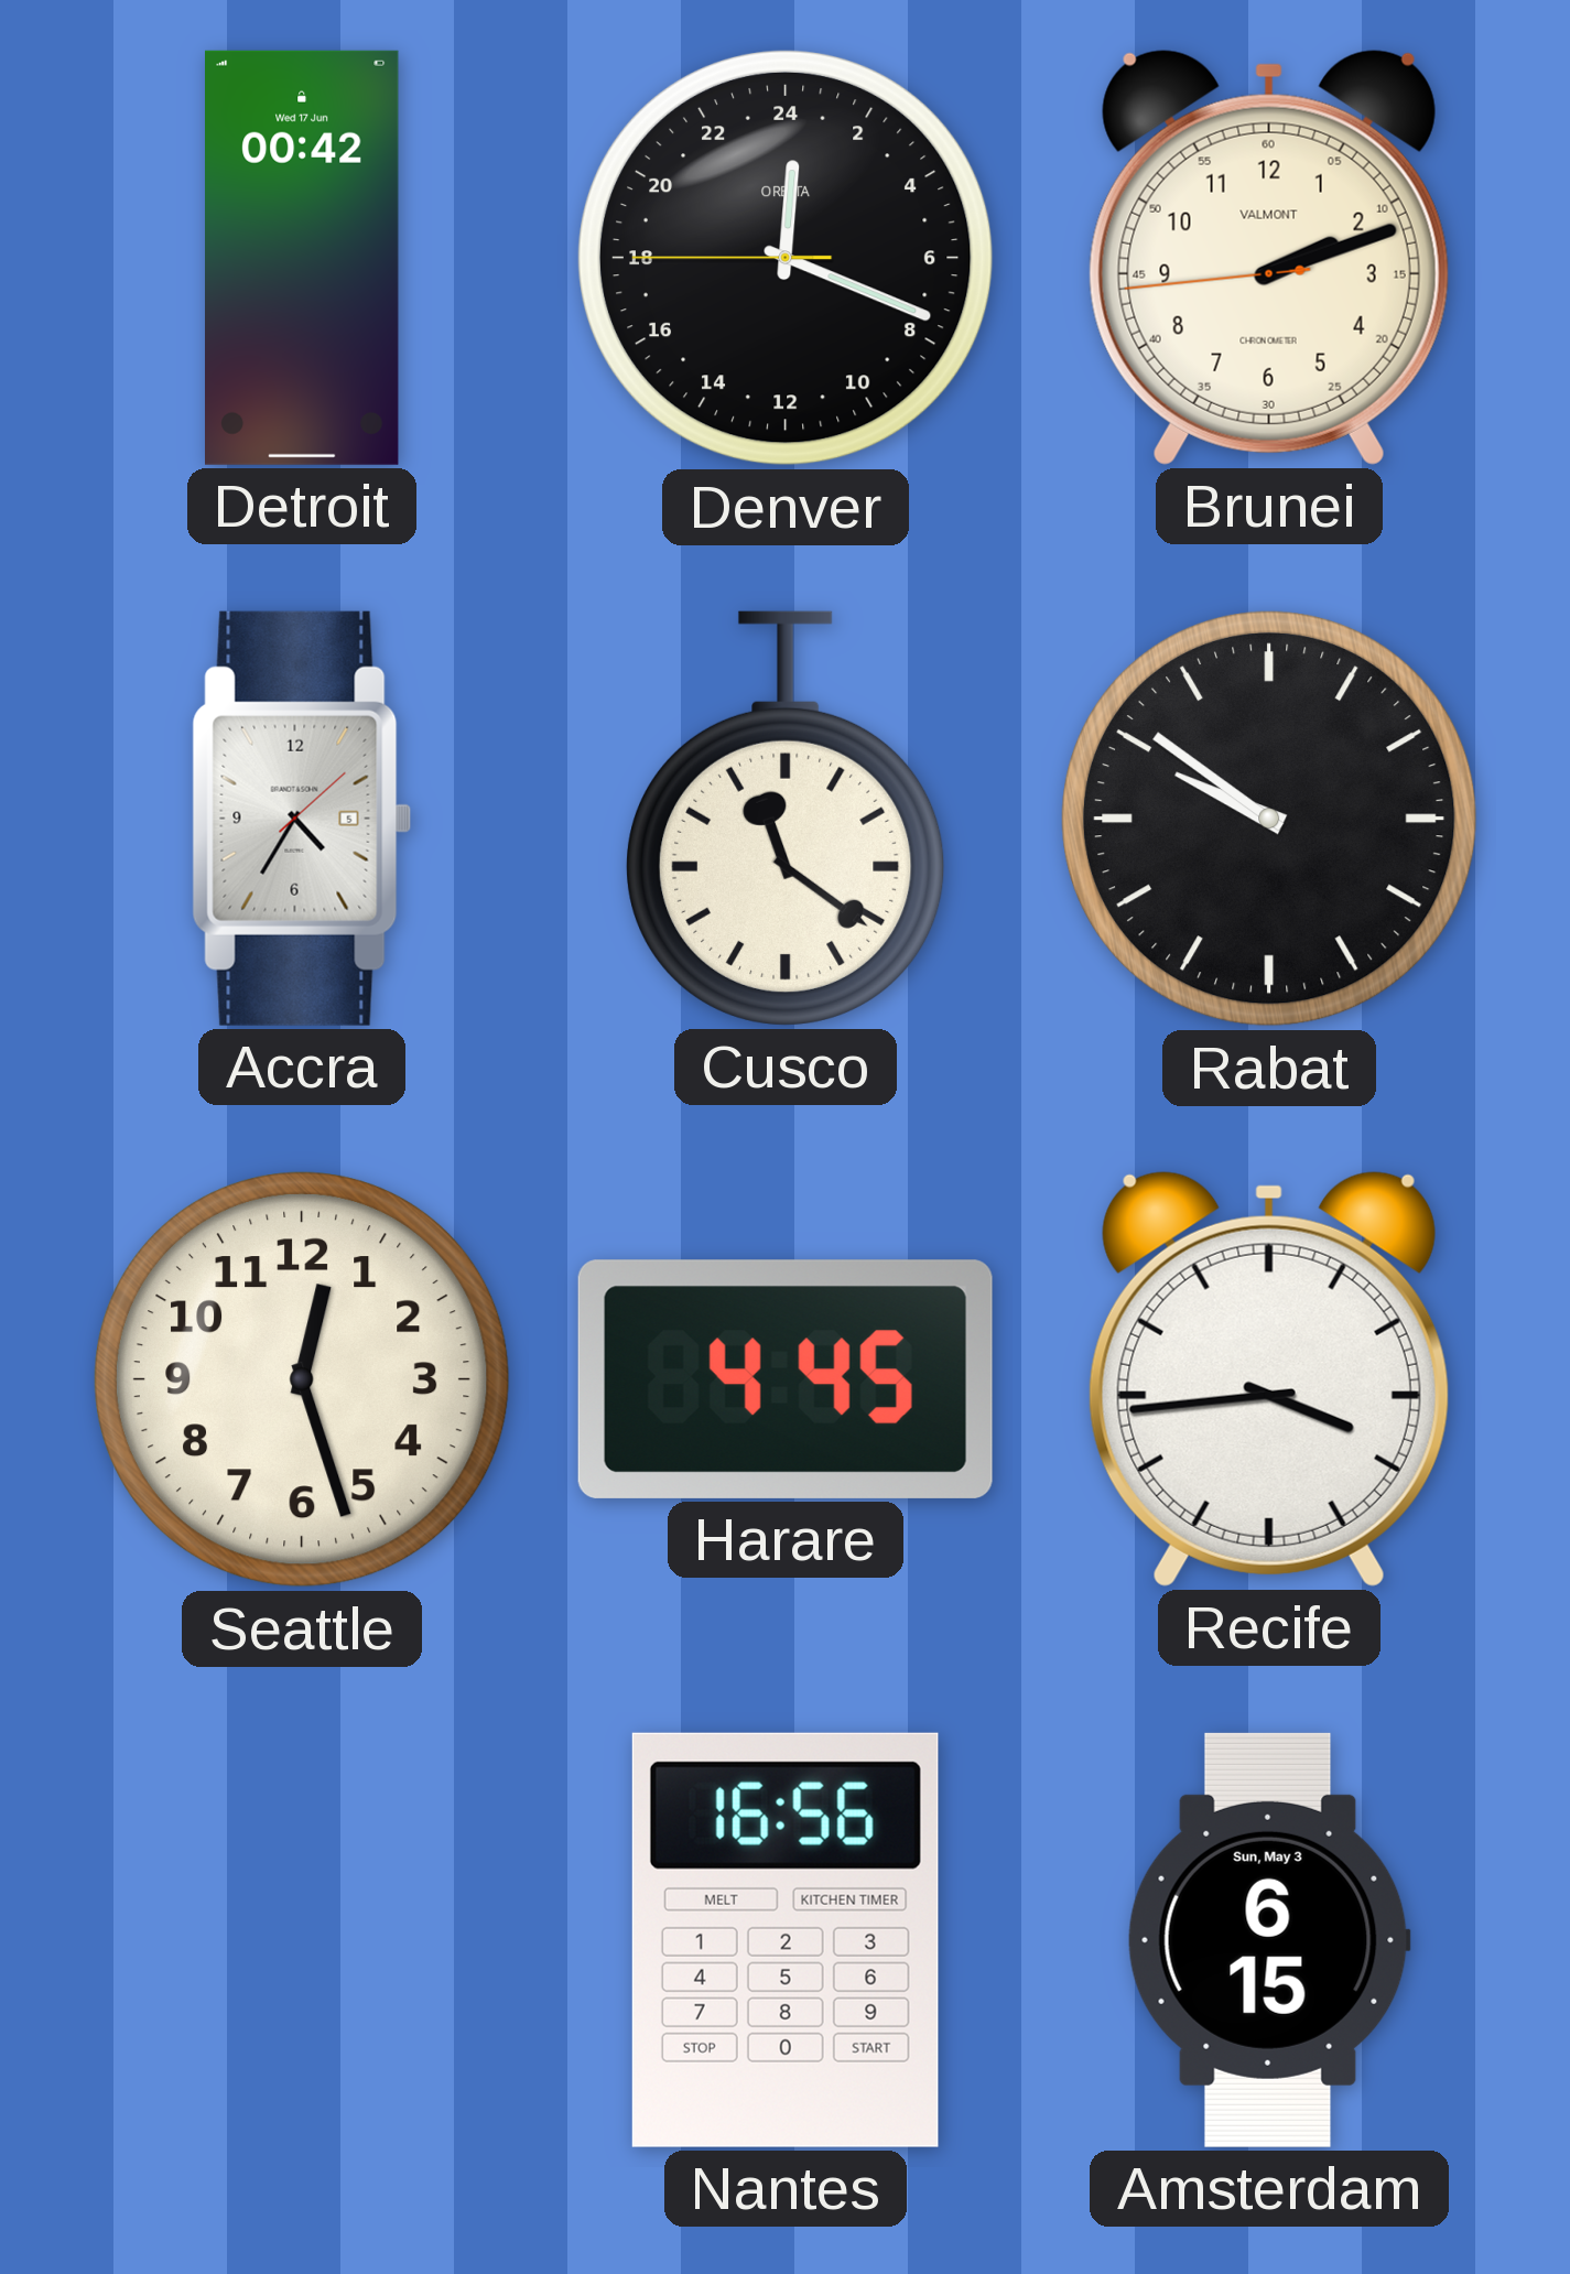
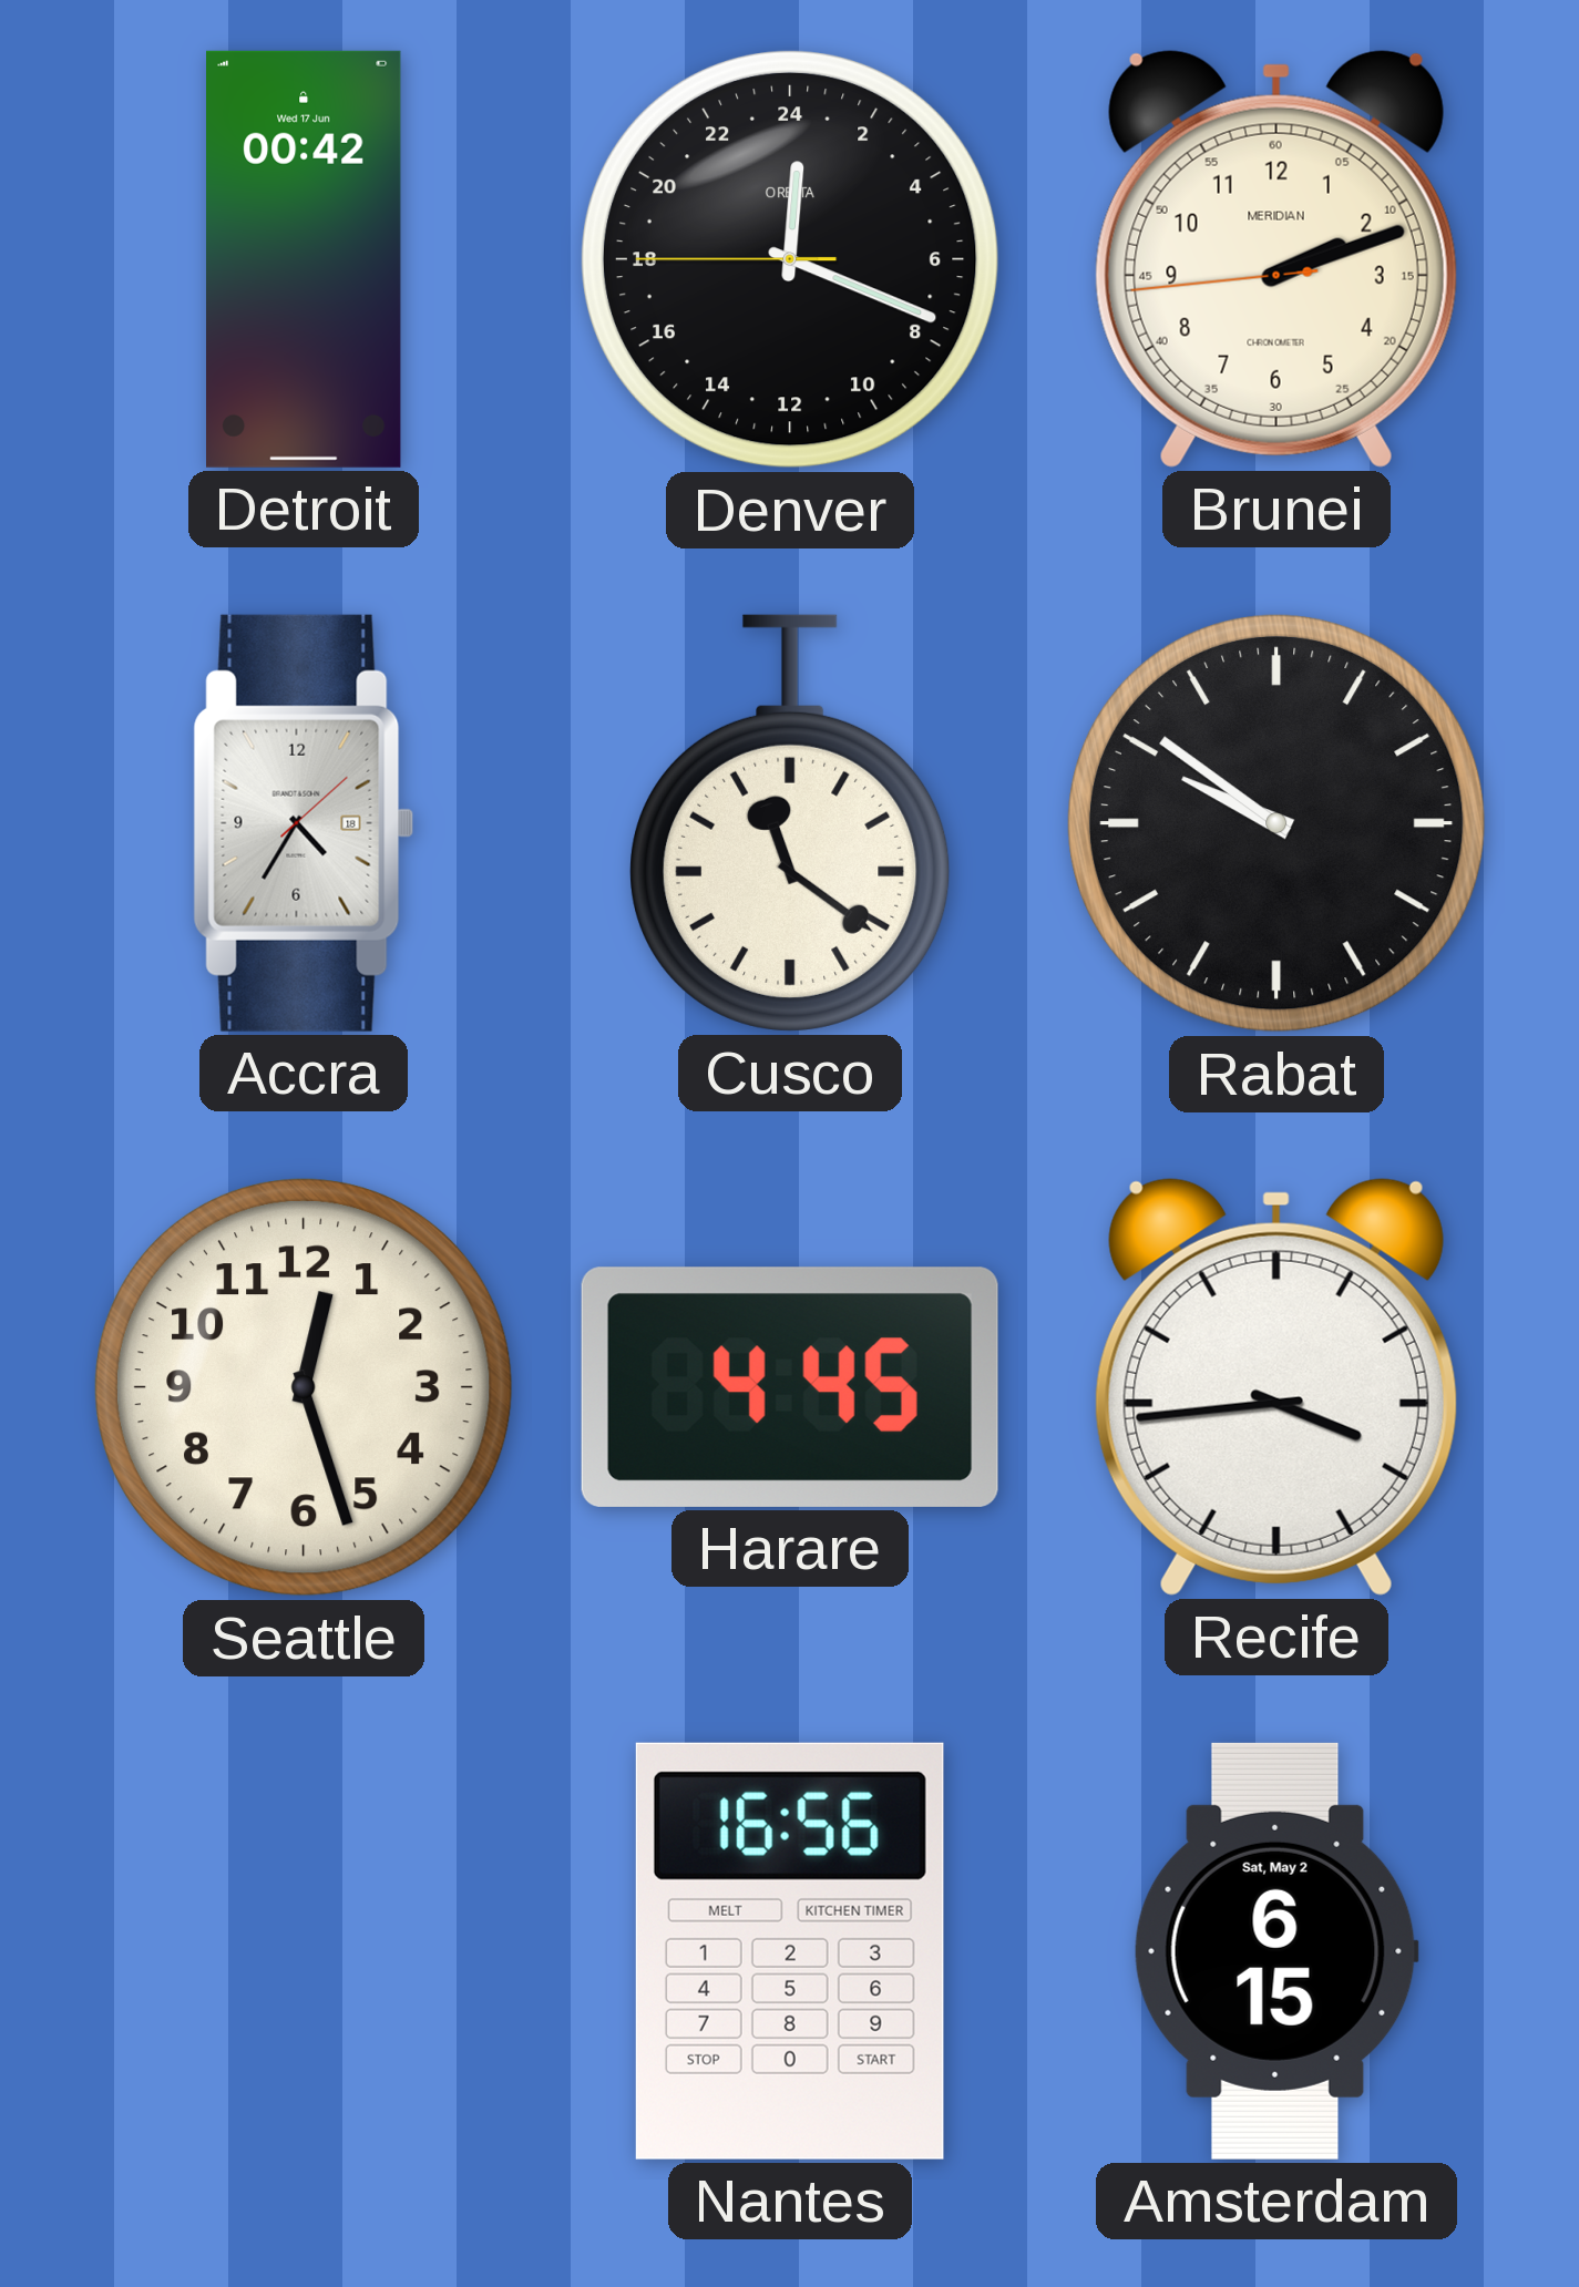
Brunei brand: VALMONT -> MERIDIAN (1276, 259)
Accra date: 5 -> 18 (304, 823)
Amsterdam date: Sun, May 3 -> Sat, May 2 (1276, 1951)
